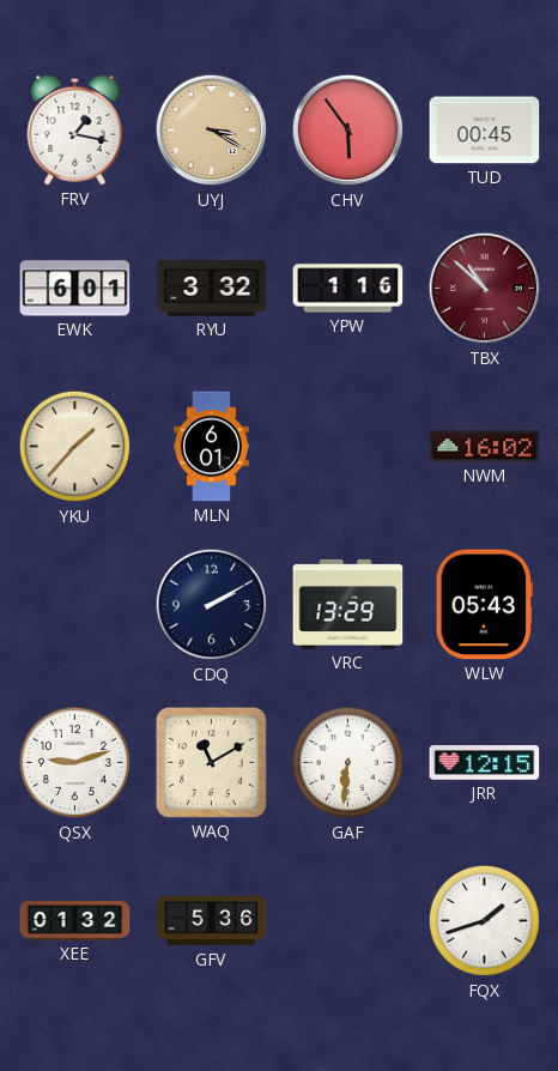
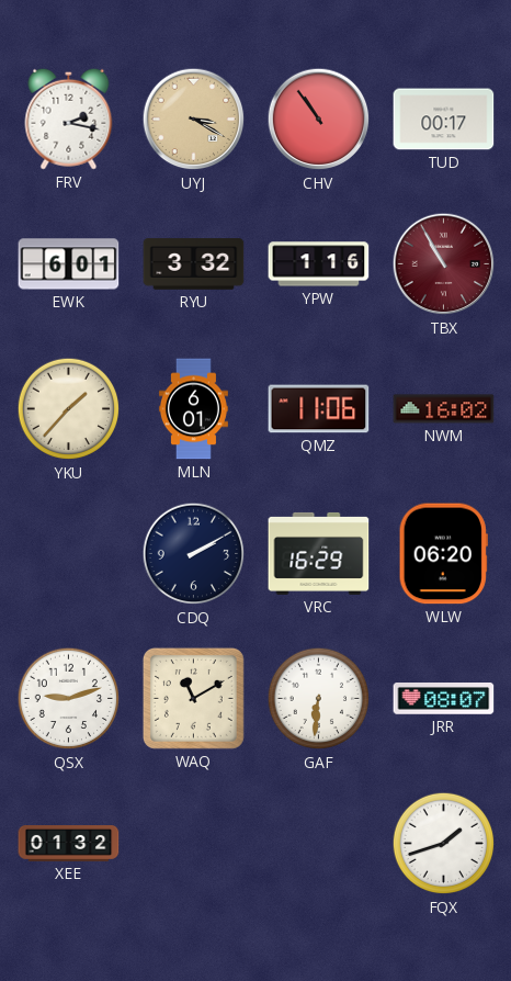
FRV: 1:17 -> 2:17 (69, 119)
CHV: 5:54 -> 10:54 (319, 120)
TUD: 00:45 -> 00:17 (444, 120)
TBX: 10:52 -> 10:55 (444, 264)
QMZ: none -> 11:06 (319, 409)
VRC: 13:29 -> 16:29 (319, 553)
WLW: 05:43 -> 06:20 (443, 554)
JRR: 12:15 -> 08:07 (444, 699)
GFV: 5:36 -> none (212, 921)
